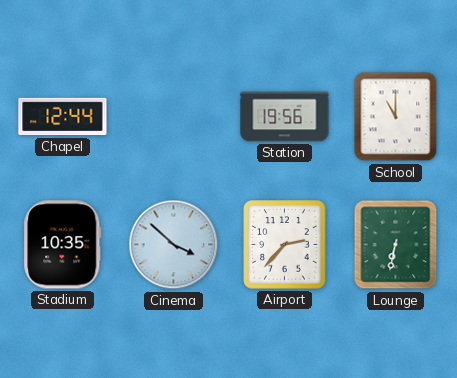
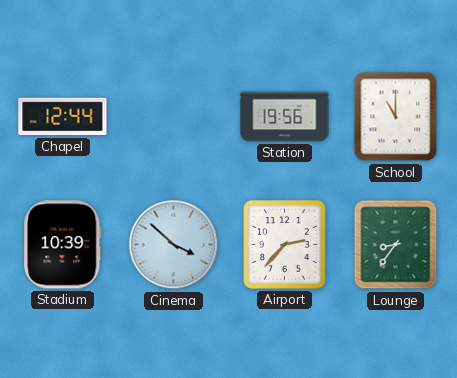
Stadium: 10:35 -> 10:39 (63, 245)
Lounge: 6:32 -> 8:36 (396, 245)
